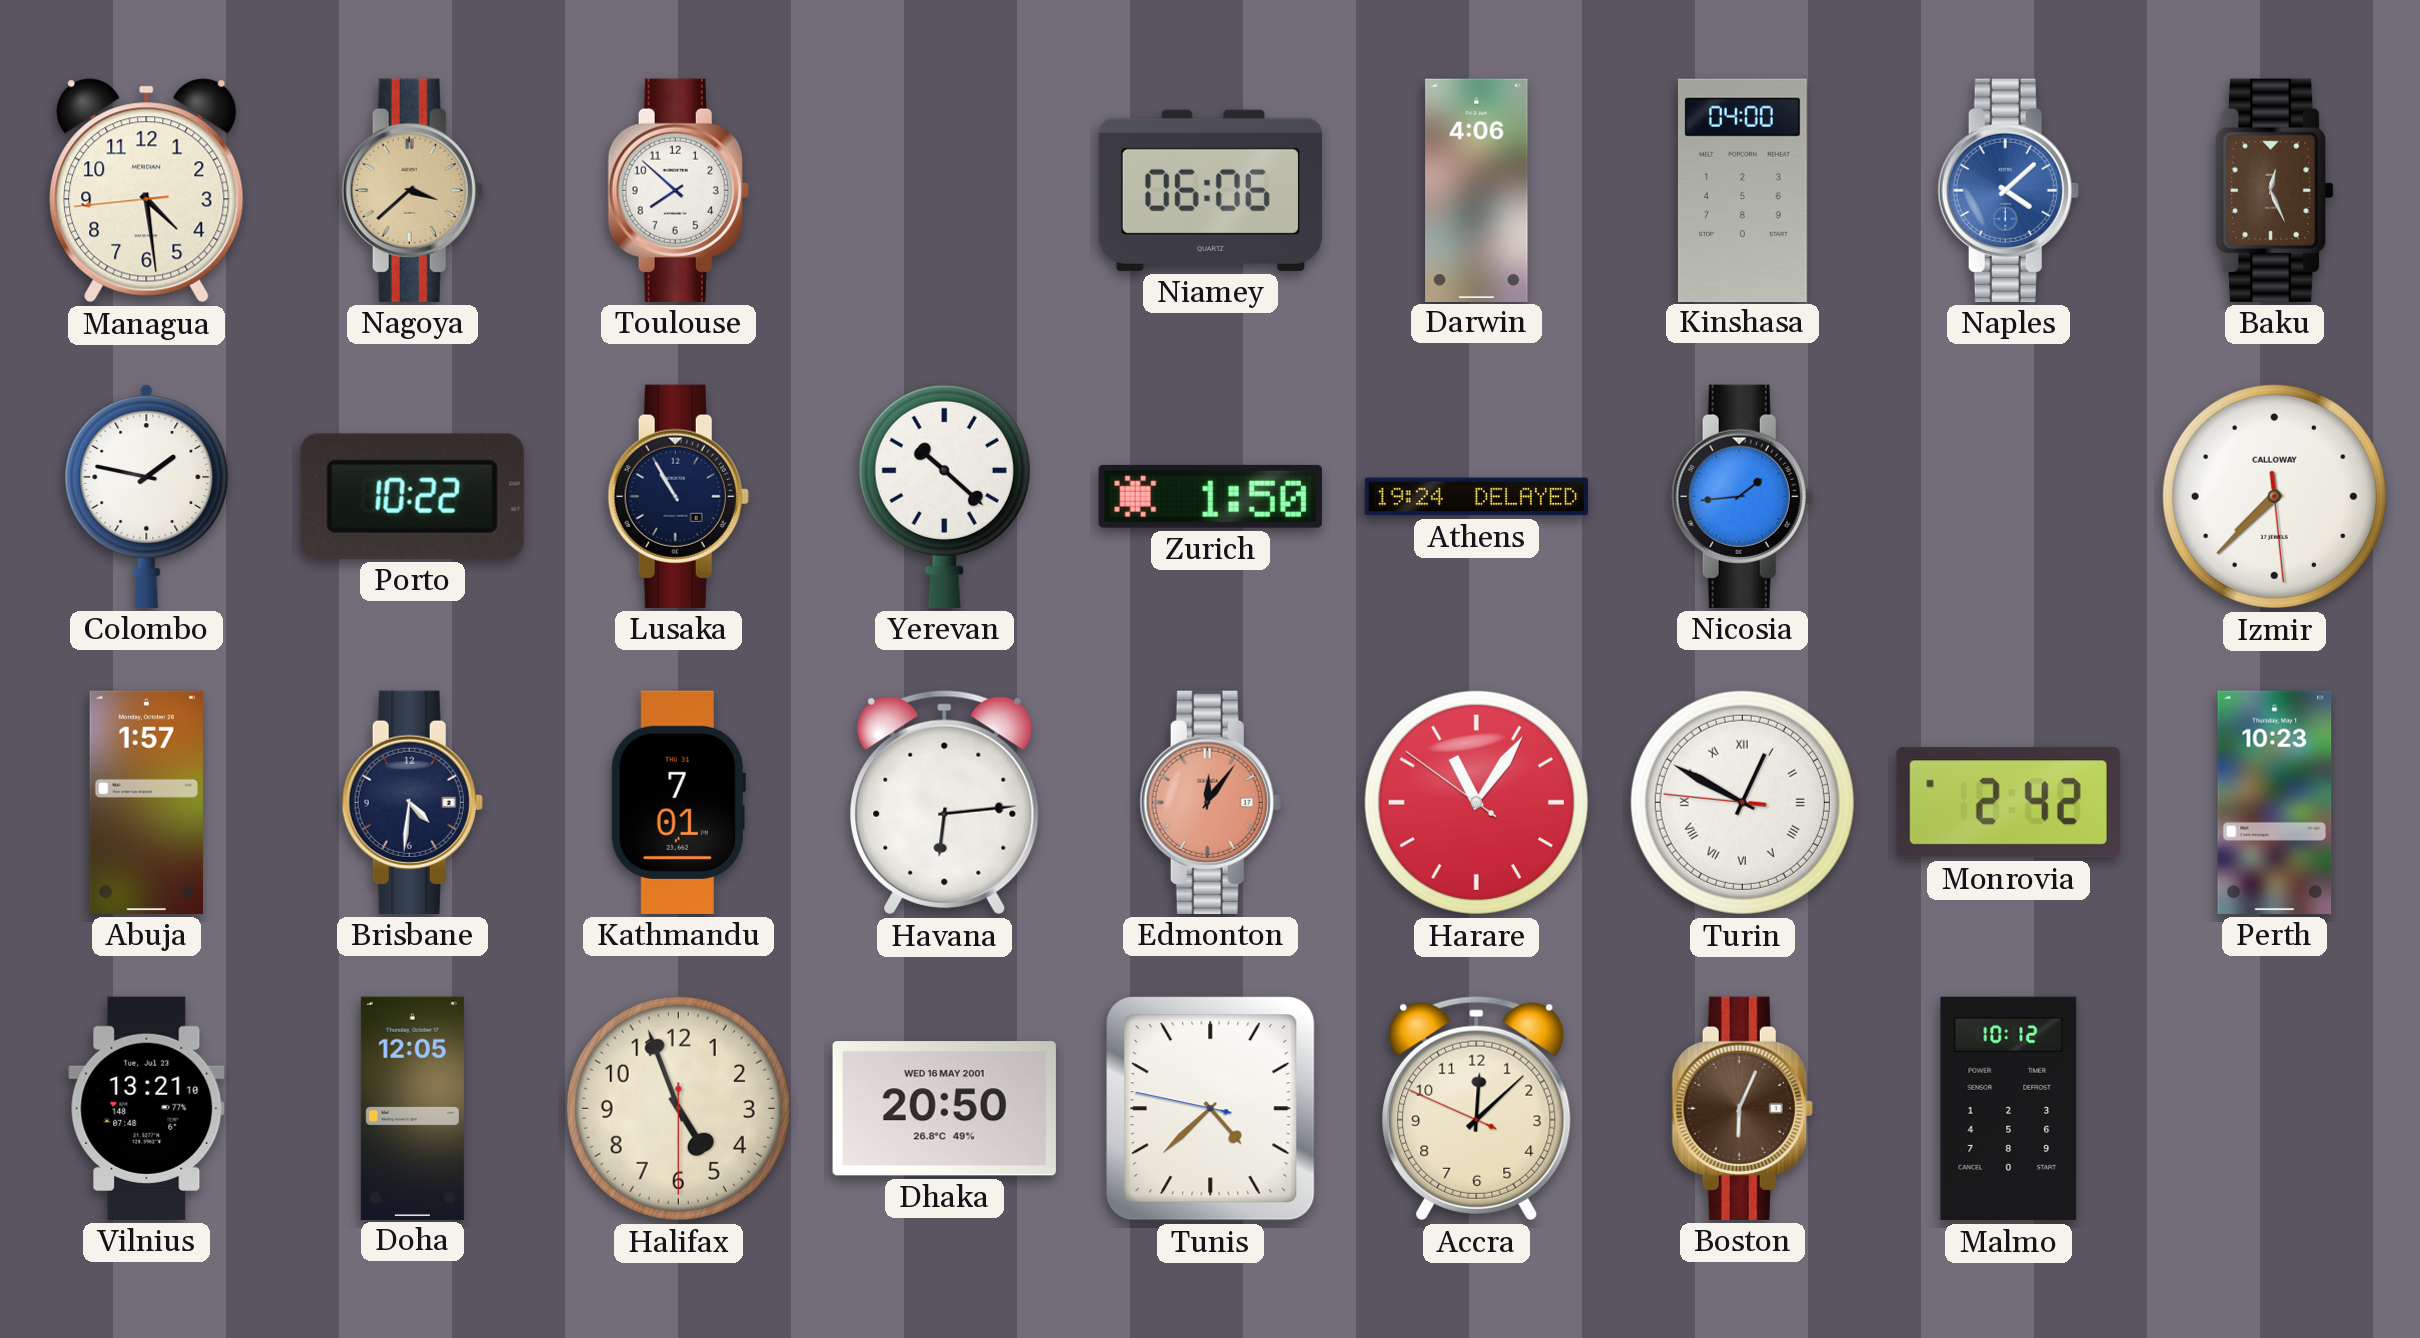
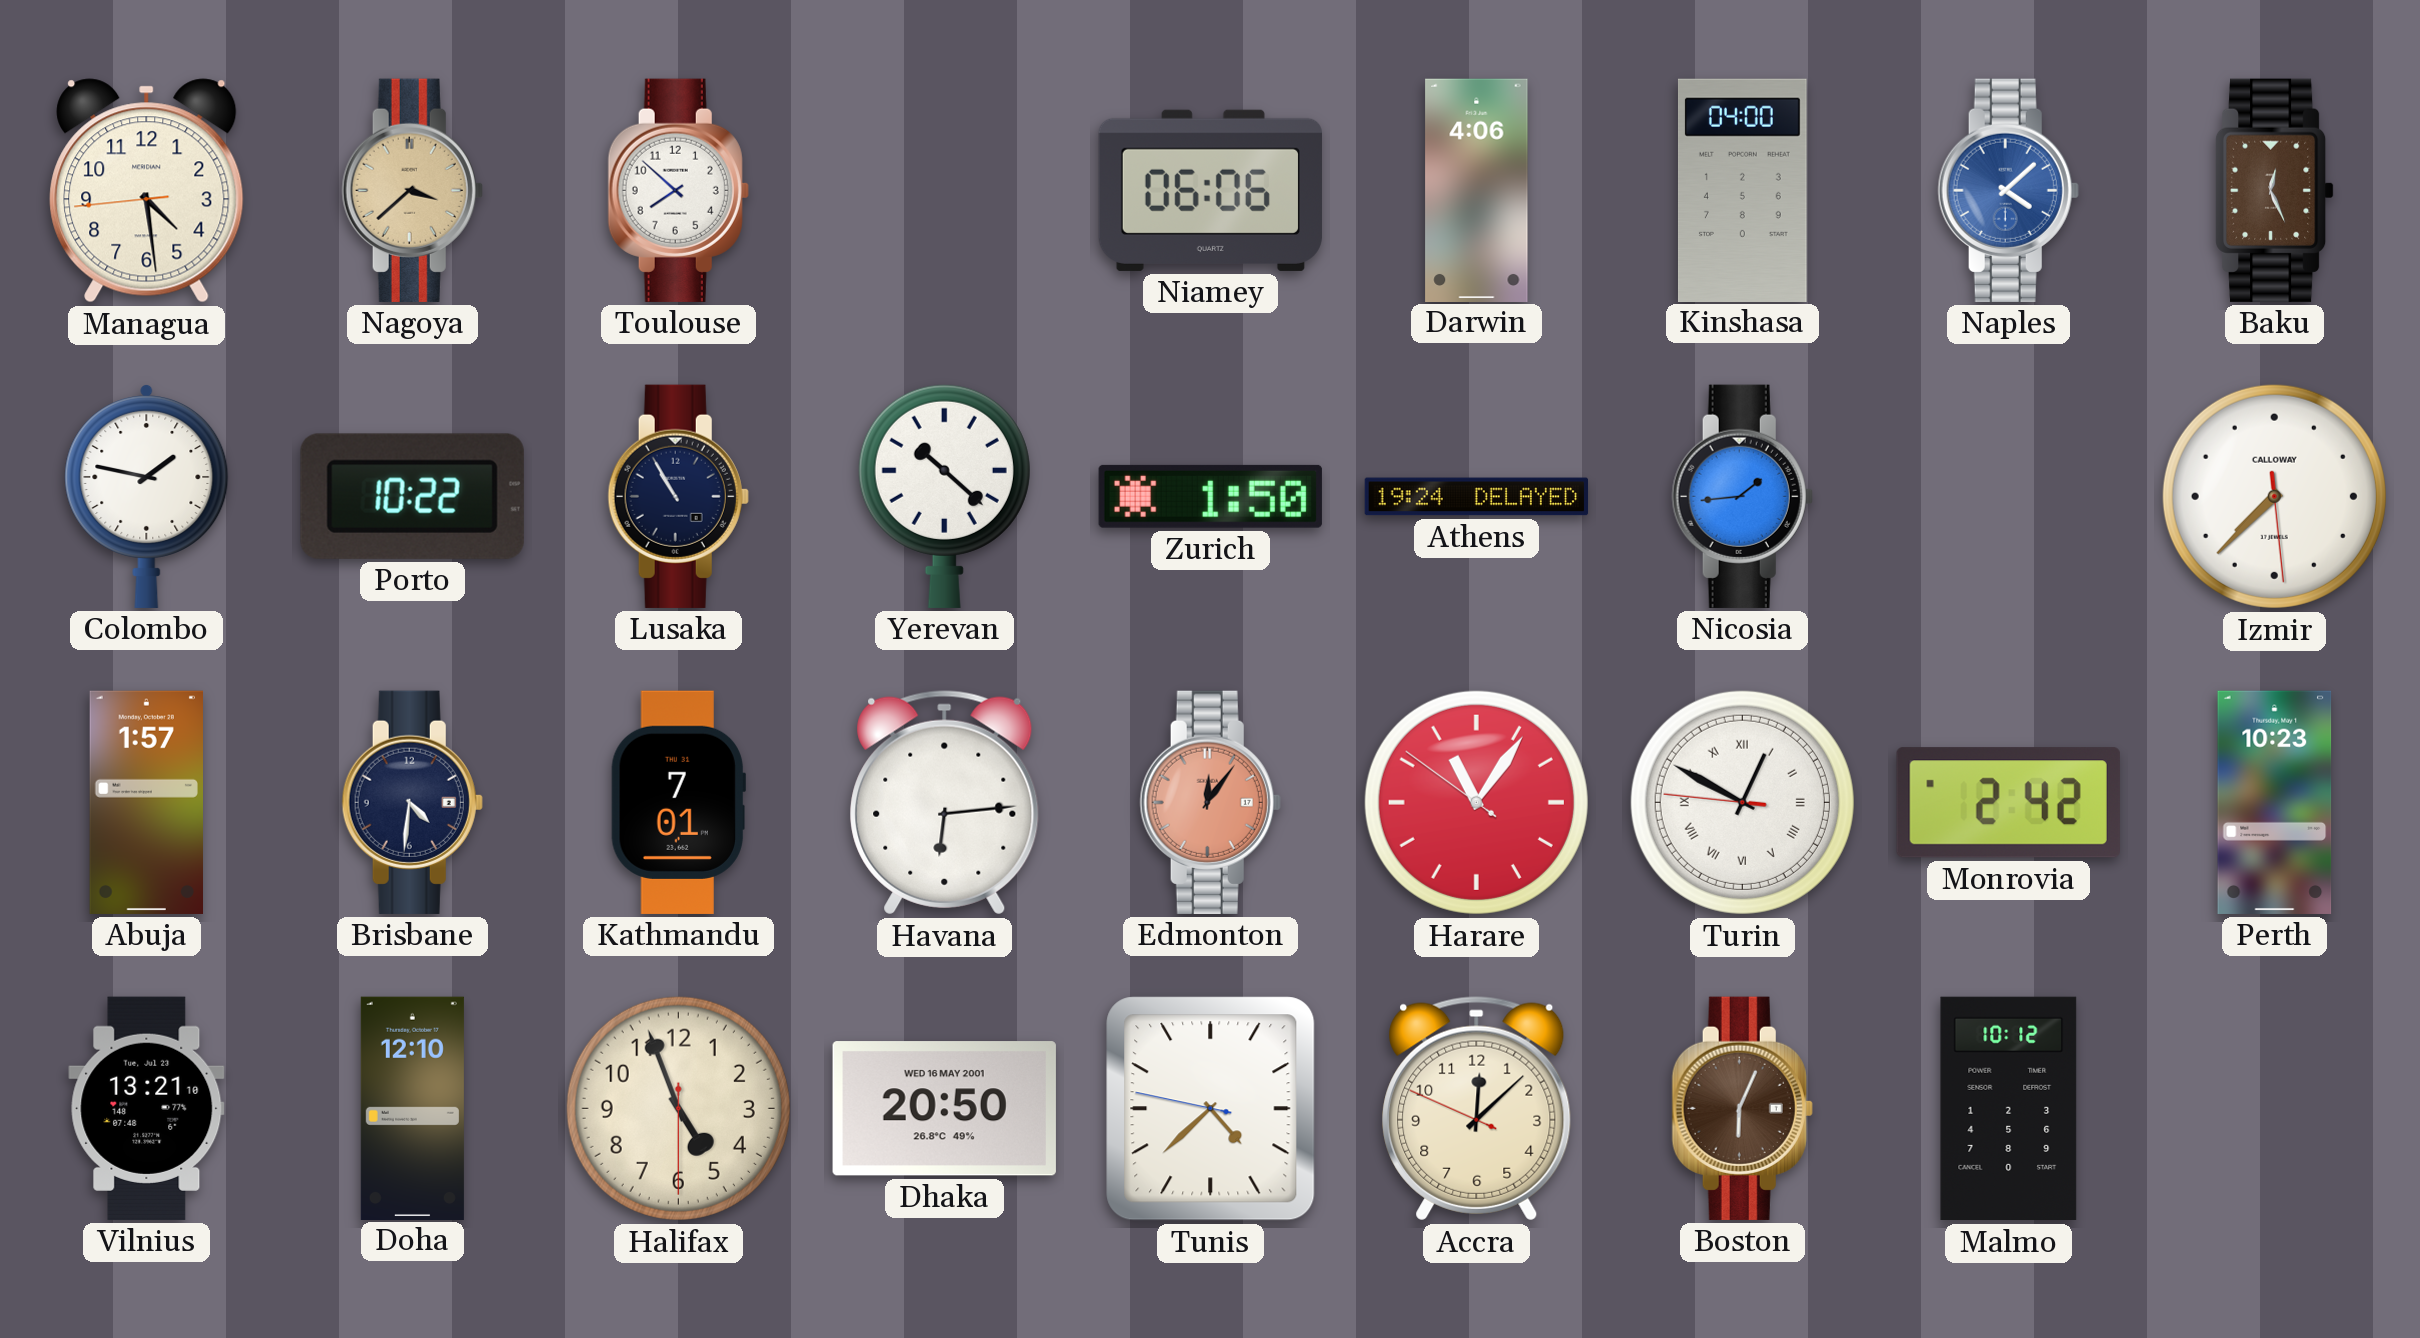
Doha: 12:05 -> 12:10 (412, 1108)
